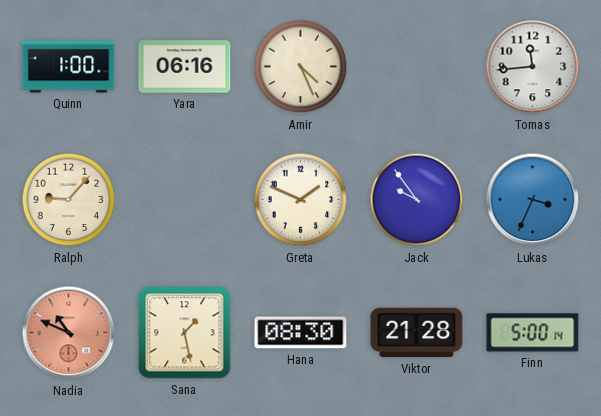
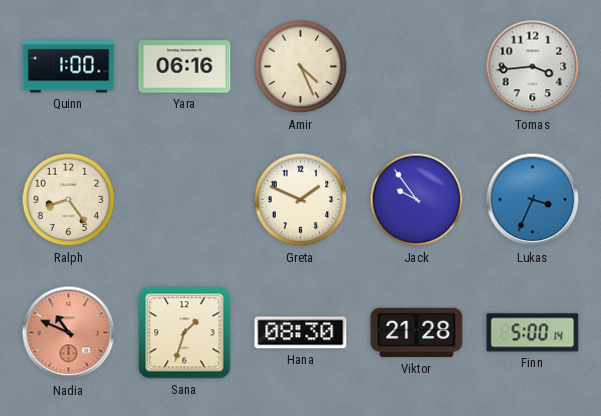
Tomas: 11:44 -> 3:44 (533, 67)
Ralph: 9:07 -> 8:24 (69, 200)
Sana: 1:28 -> 1:33 (185, 333)
